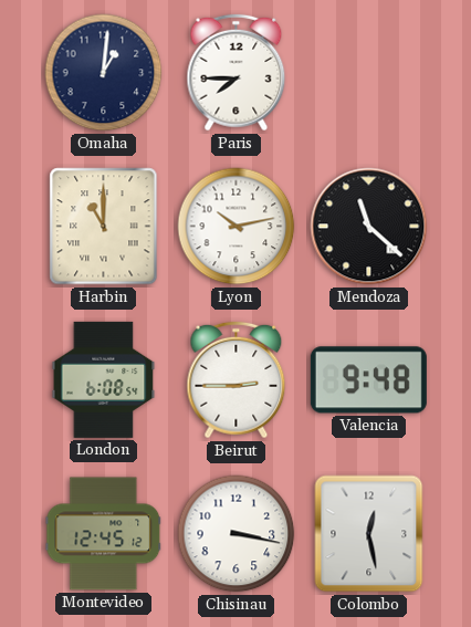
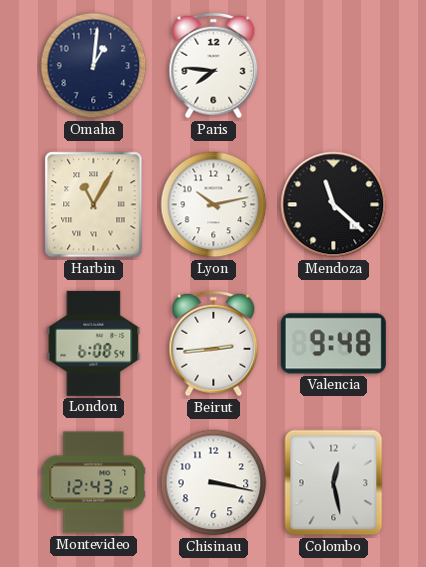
Paris: 7:45 -> 7:46 (214, 66)
Harbin: 11:00 -> 11:05 (94, 205)
Beirut: 2:45 -> 2:44 (214, 344)
Montevideo: 12:45 -> 12:43 (94, 483)
